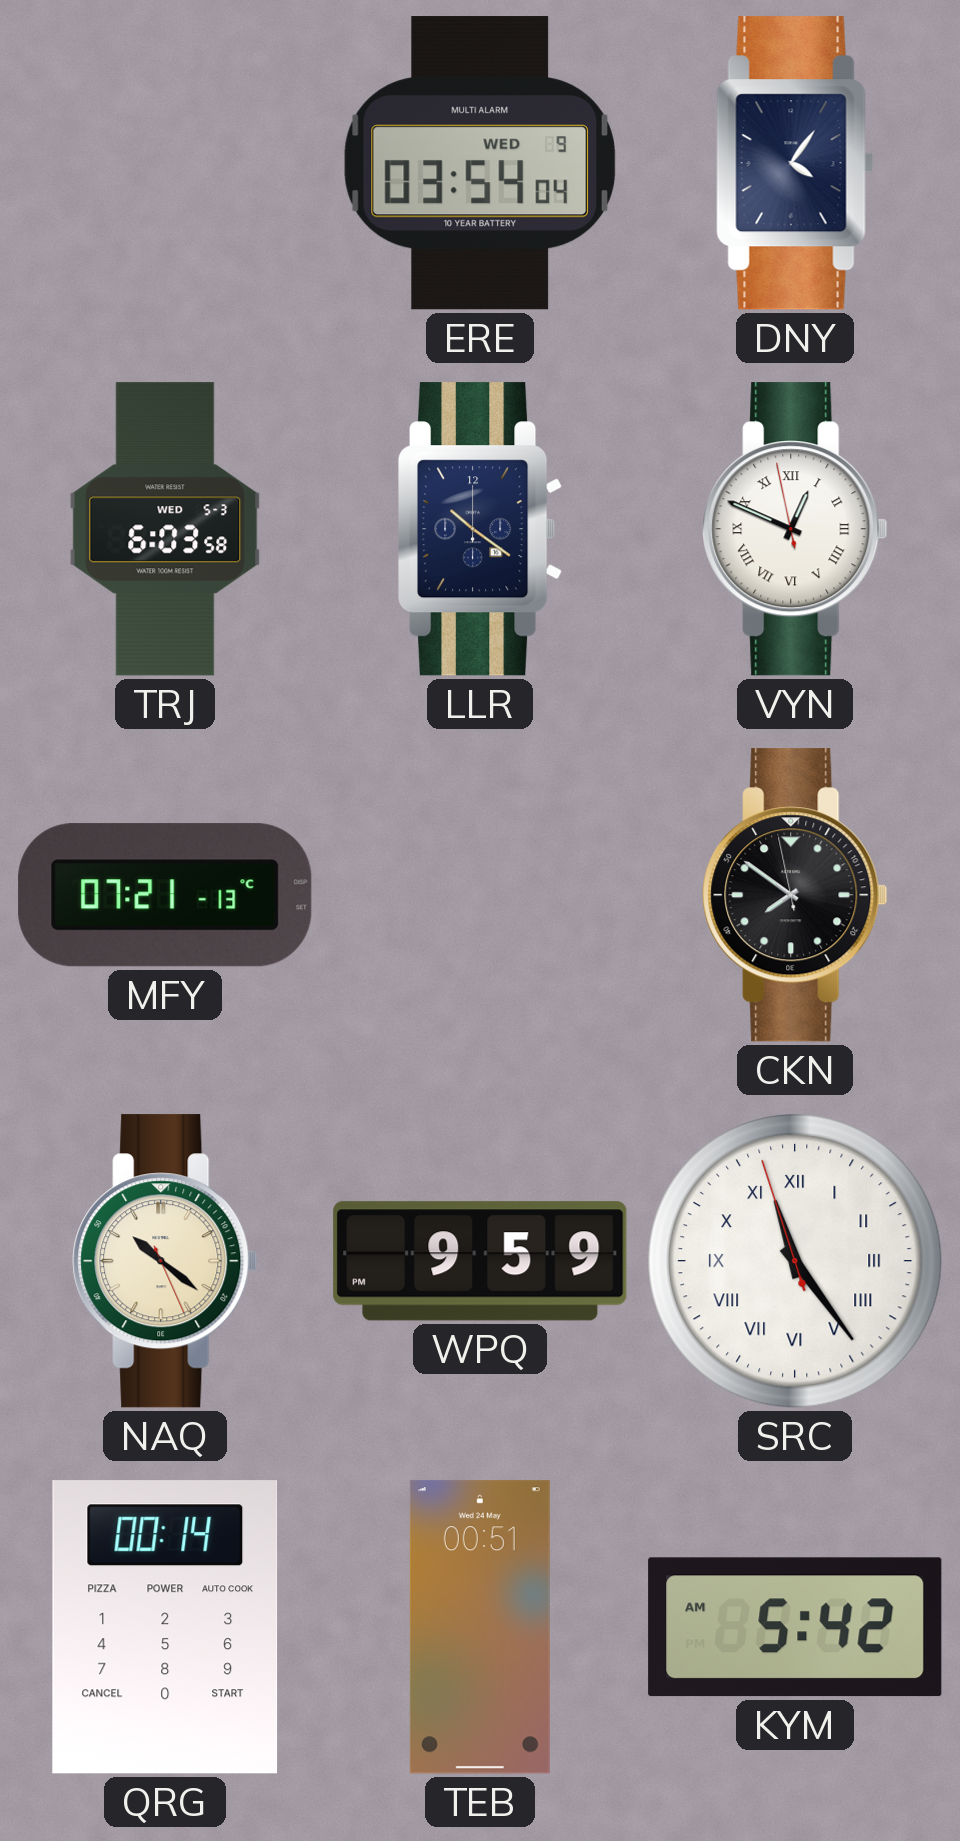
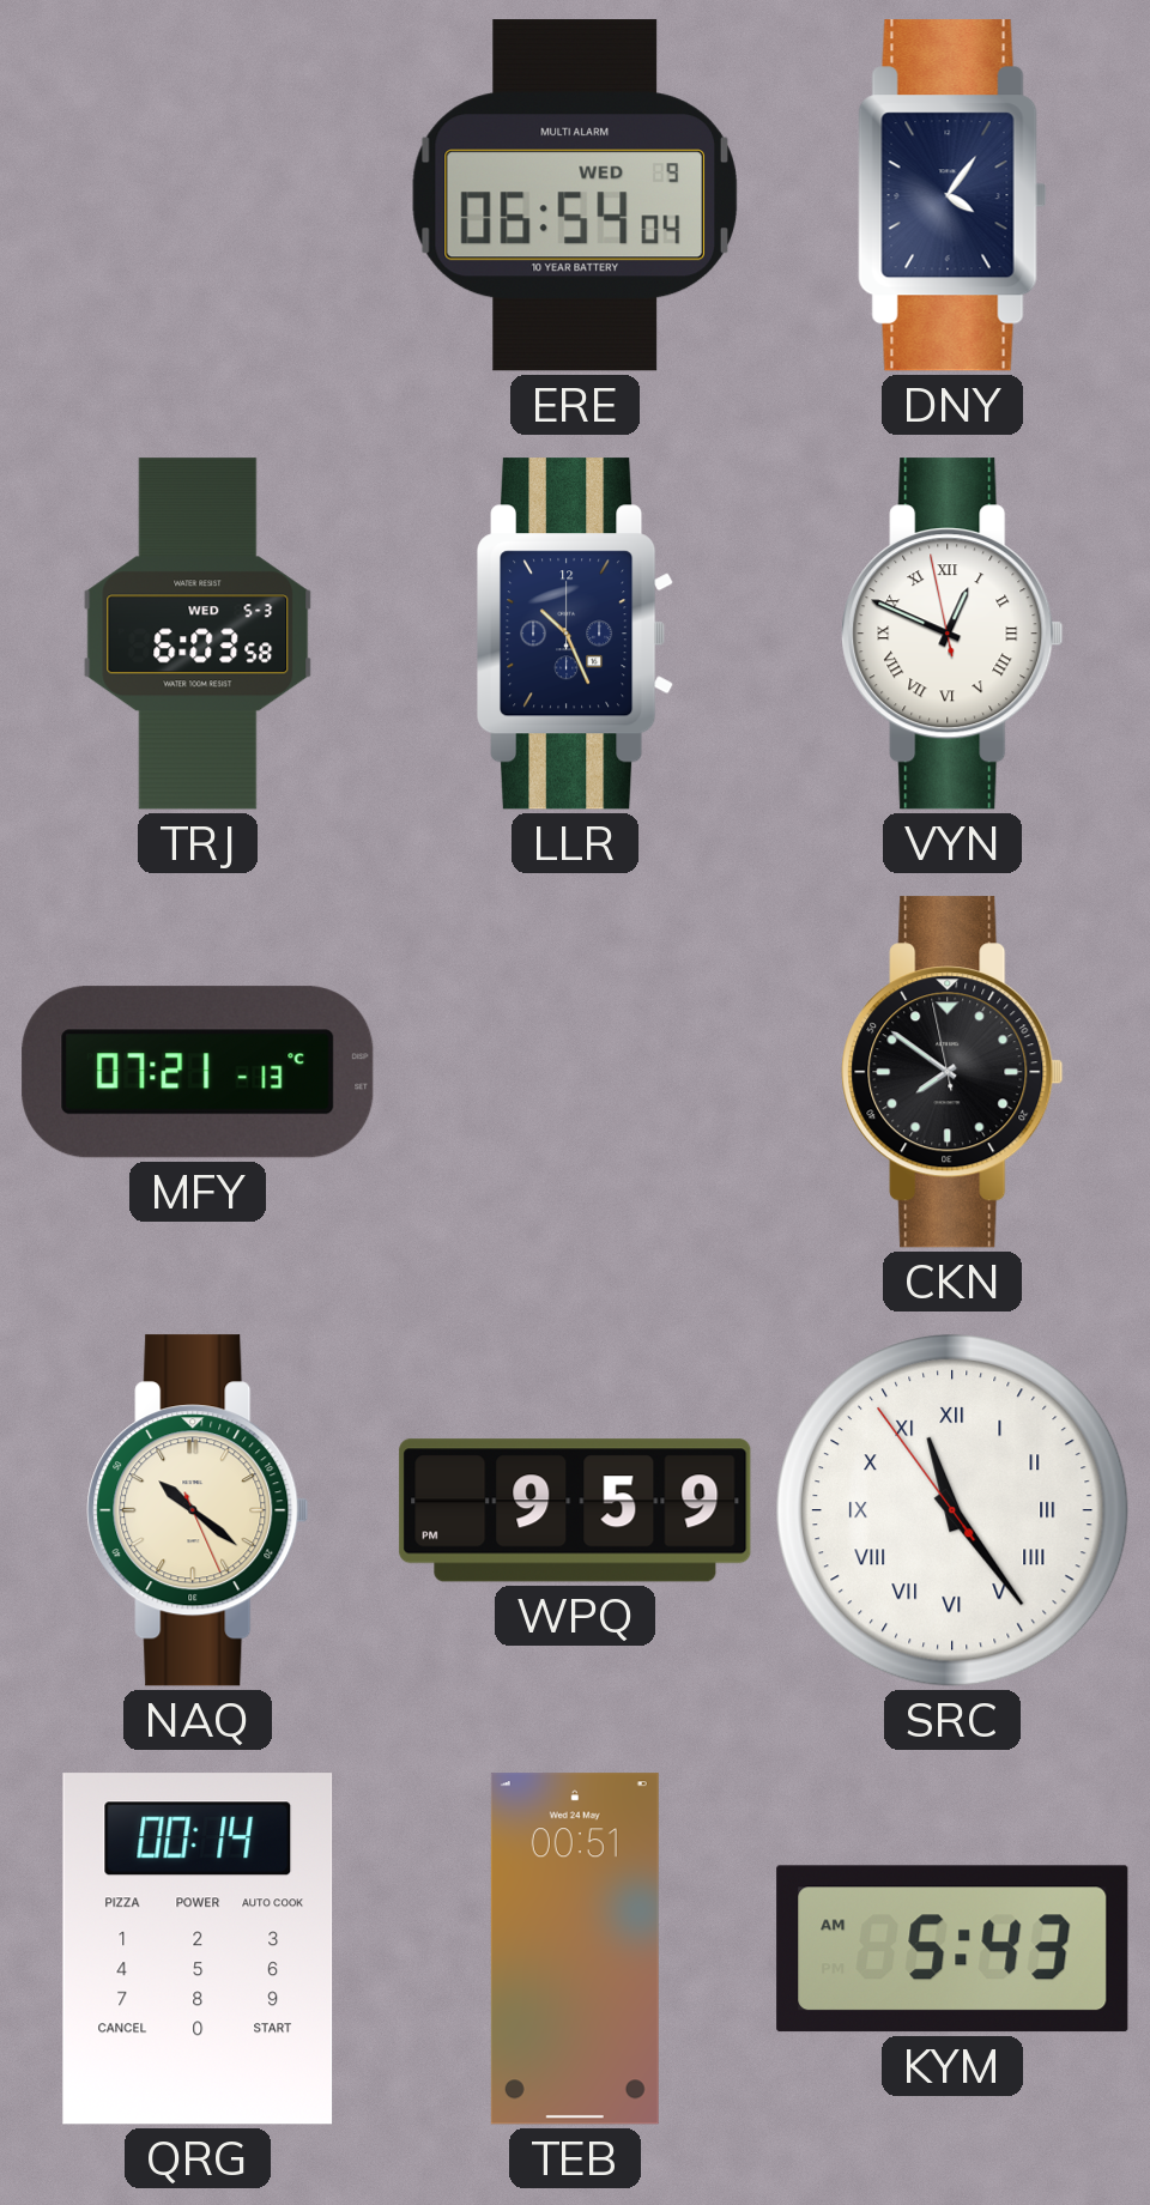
ERE: 03:54 -> 06:54 (575, 195)
LLR: 10:21 -> 10:26 (576, 634)
SRC: 11:23:57 -> 11:23:54 (952, 1510)
KYM: 5:42 -> 5:43 (952, 1949)
